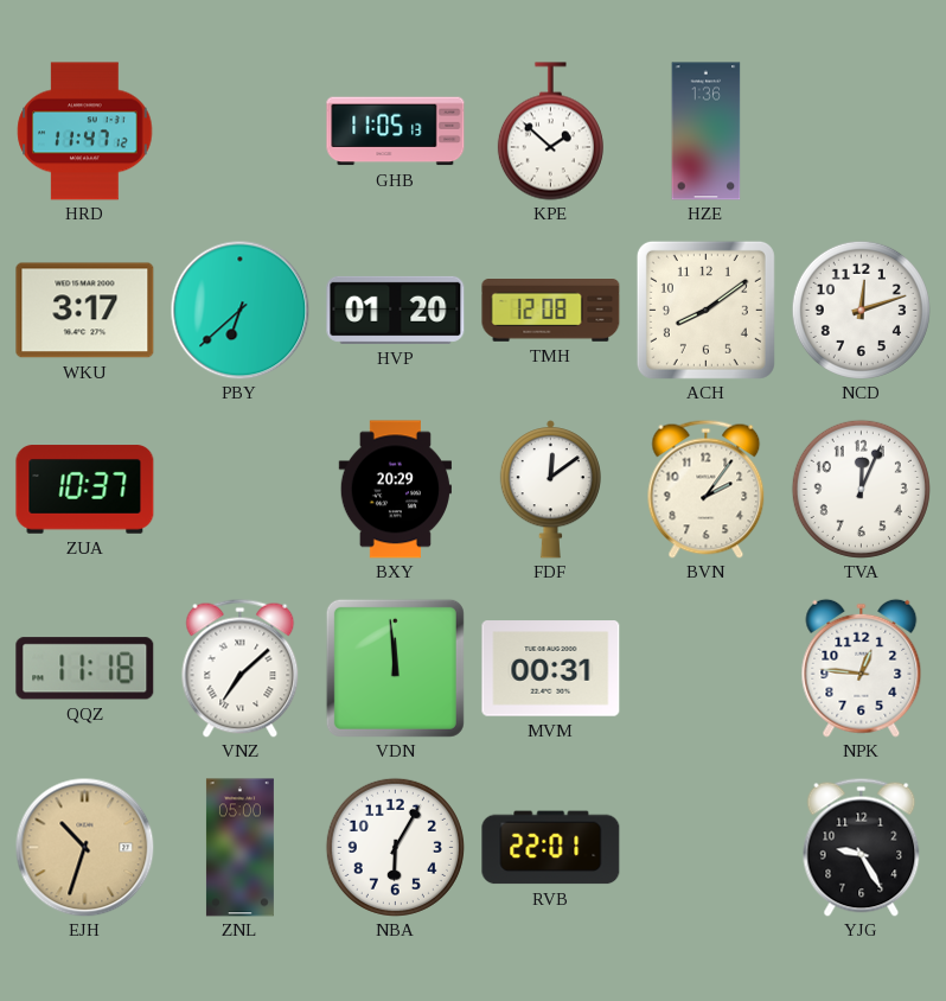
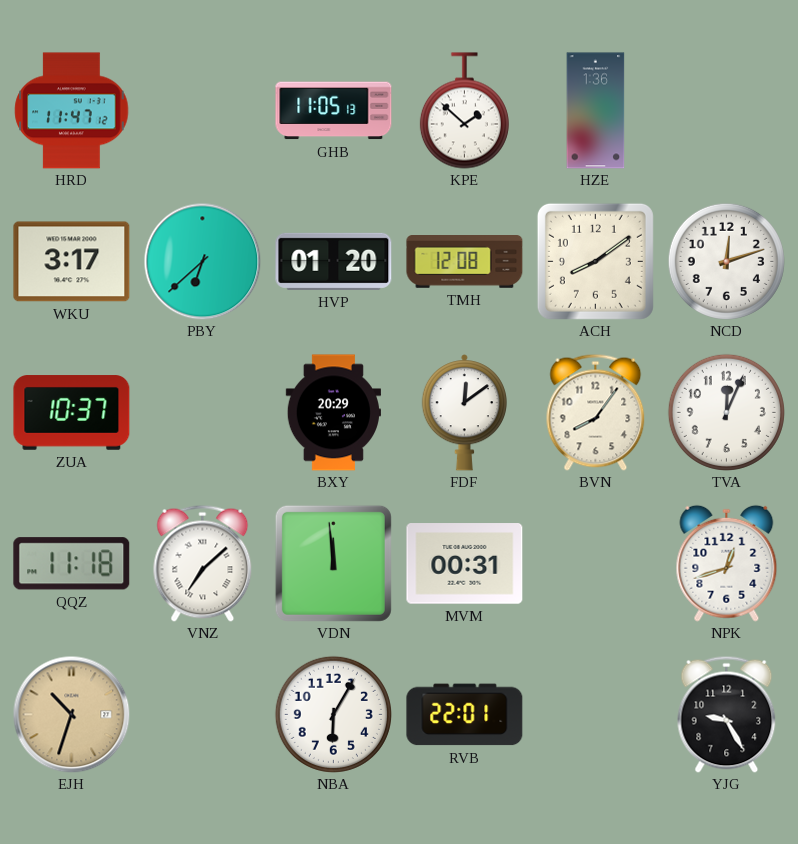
BVN: 2:06 -> 8:06 (596, 412)
NPK: 12:46 -> 12:42 (727, 563)
ZNL: 05:00 -> none (239, 848)
